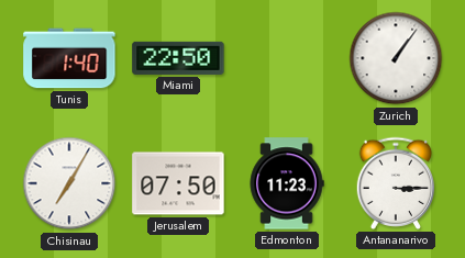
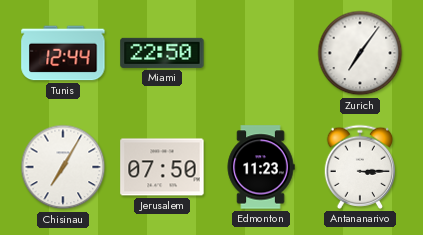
Tunis: 1:40 -> 12:44 (63, 53)
Zurich: 1:06 -> 7:06 (360, 53)
